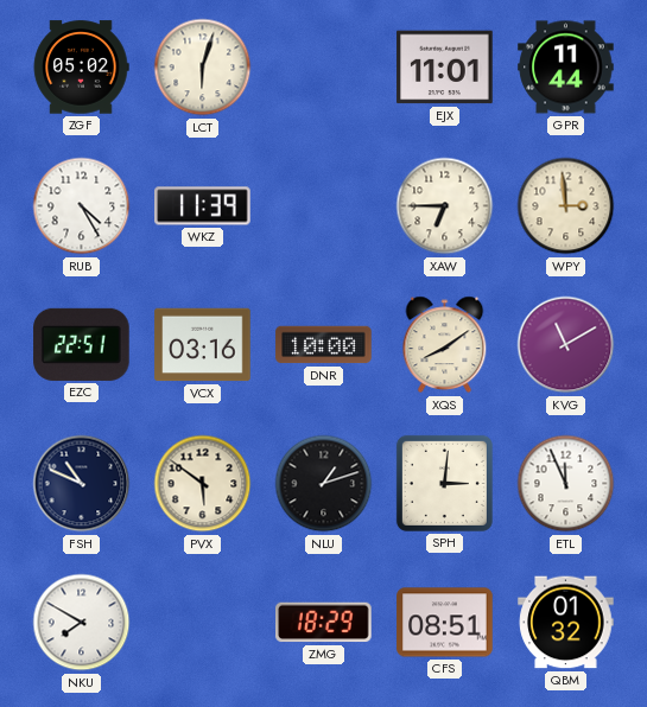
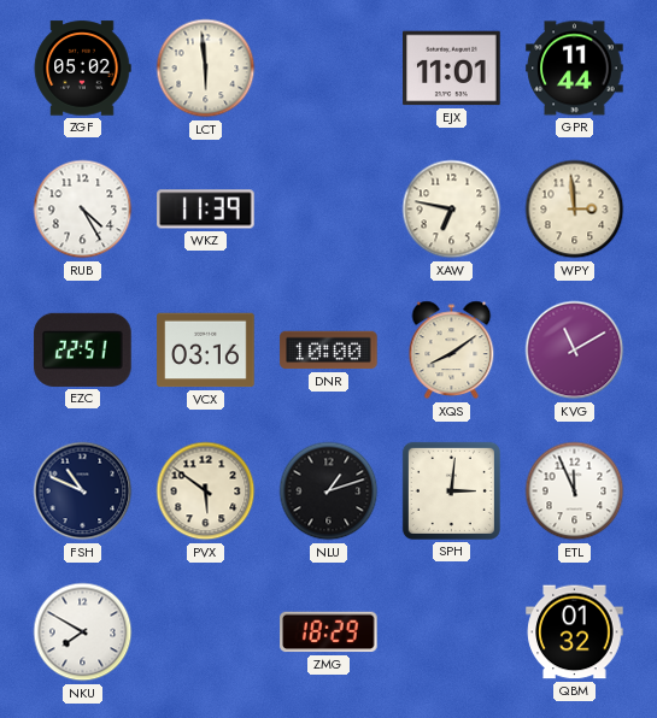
LCT: 6:03 -> 5:59 (206, 69)
XAW: 6:45 -> 6:47 (452, 210)
CFS: 08:51 -> none (445, 623)
